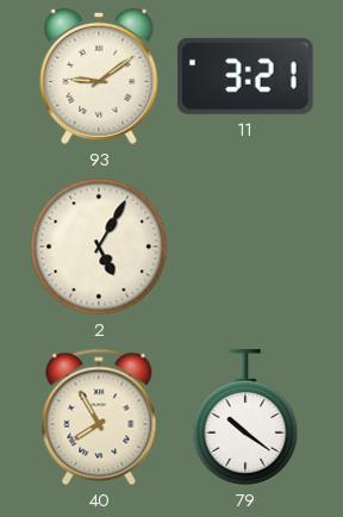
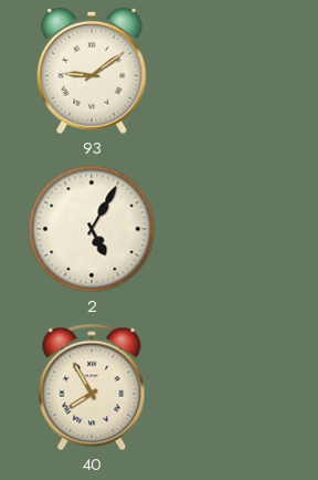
11: 3:21 -> none (245, 76)
79: 10:21 -> none (245, 417)
